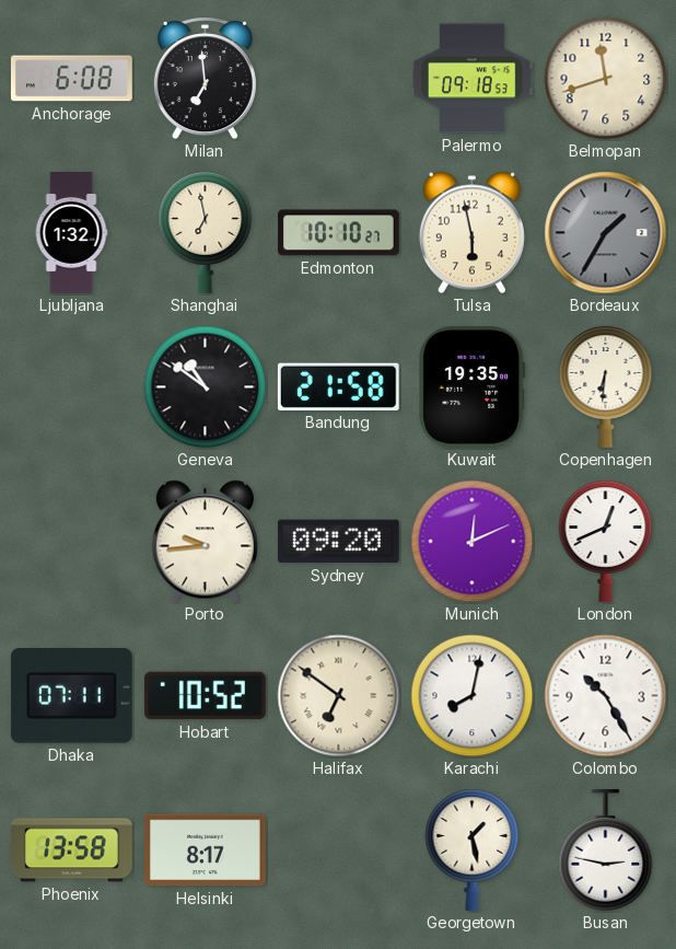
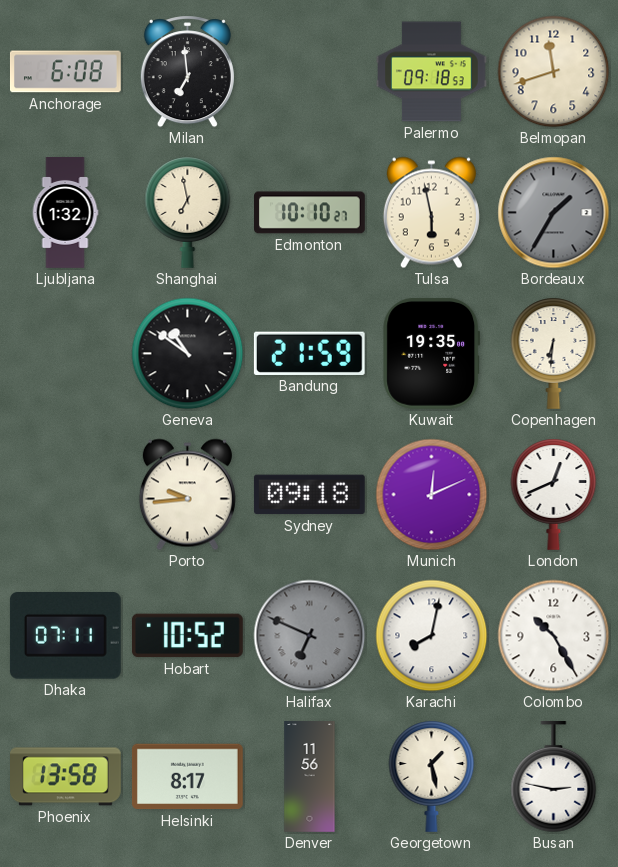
Bandung: 21:58 -> 21:59 (309, 353)
Sydney: 09:20 -> 09:18 (309, 495)
Halifax: 6:51 -> 6:49 (310, 636)
Halifax dial: cream -> grey (310, 636)
Denver: none -> 11:56 (310, 777)
